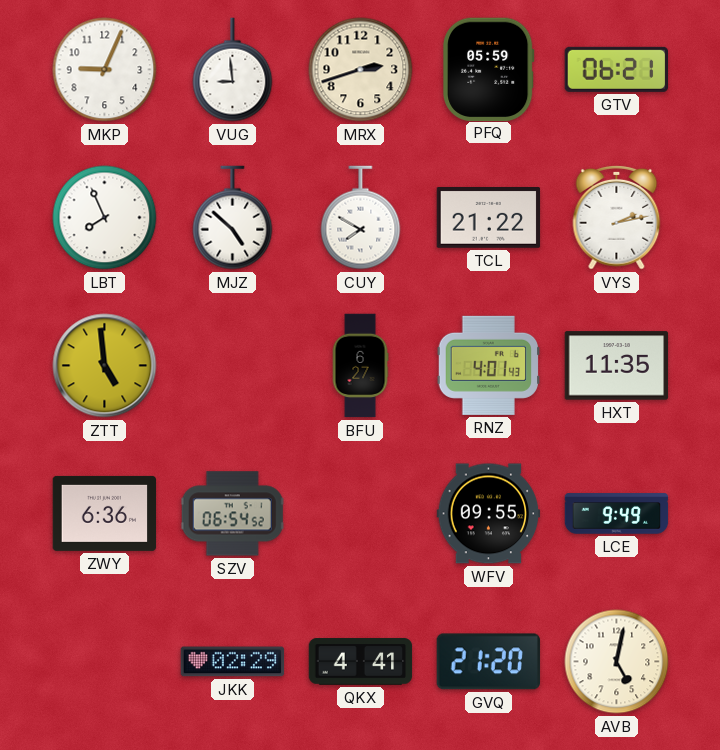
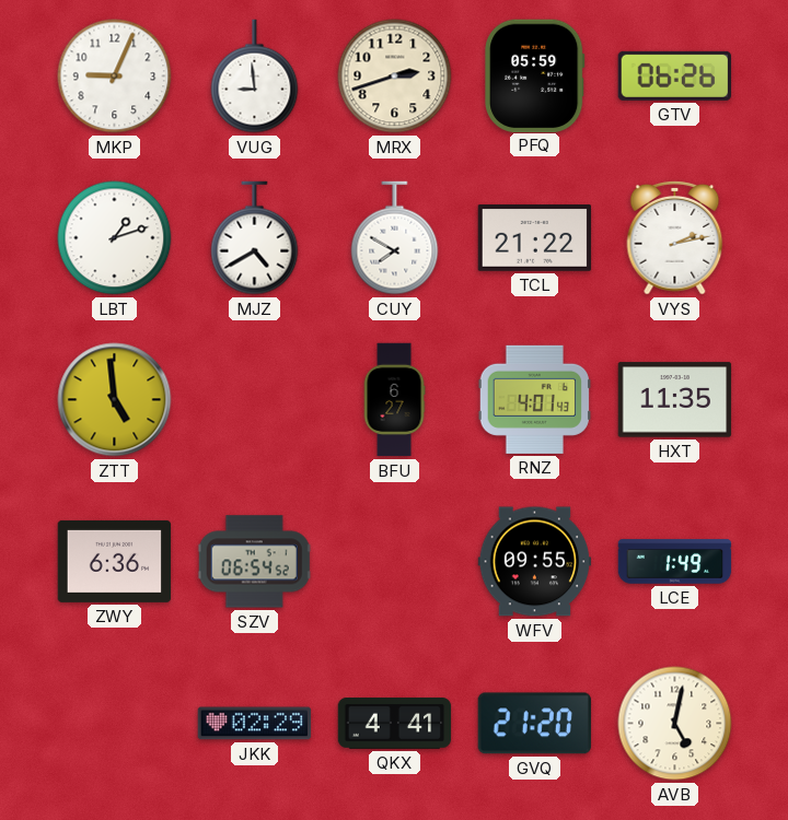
GTV: 06:21 -> 06:26 (674, 75)
LBT: 7:56 -> 1:12 (115, 238)
MJZ: 4:52 -> 4:40 (255, 238)
LCE: 9:49 -> 1:49 (675, 562)
